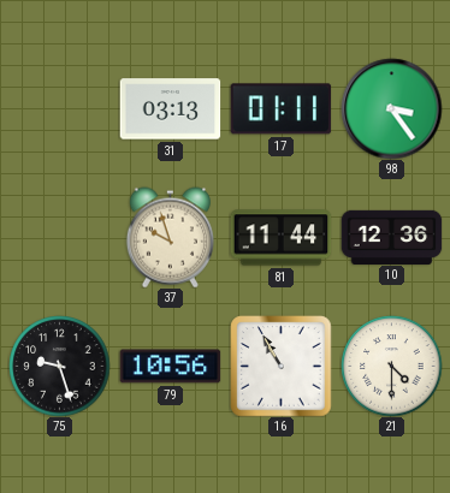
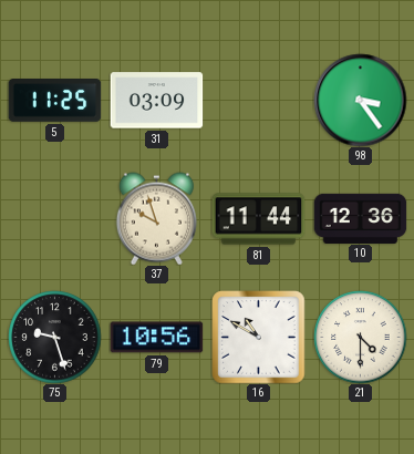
5: none -> 11:25 (54, 101)
31: 03:13 -> 03:09 (156, 101)
17: 01:11 -> none (280, 109)
16: 10:55 -> 10:50 (258, 337)
